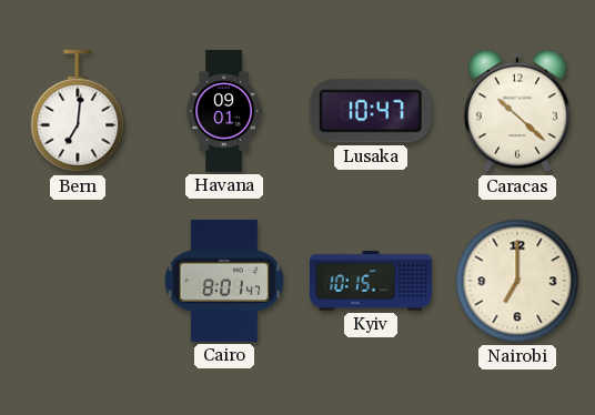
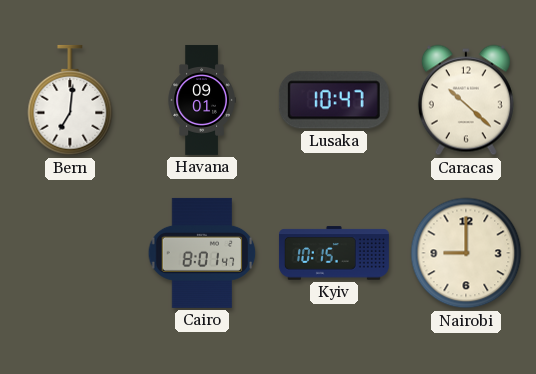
Nairobi: 7:00 -> 9:00 (466, 253)
